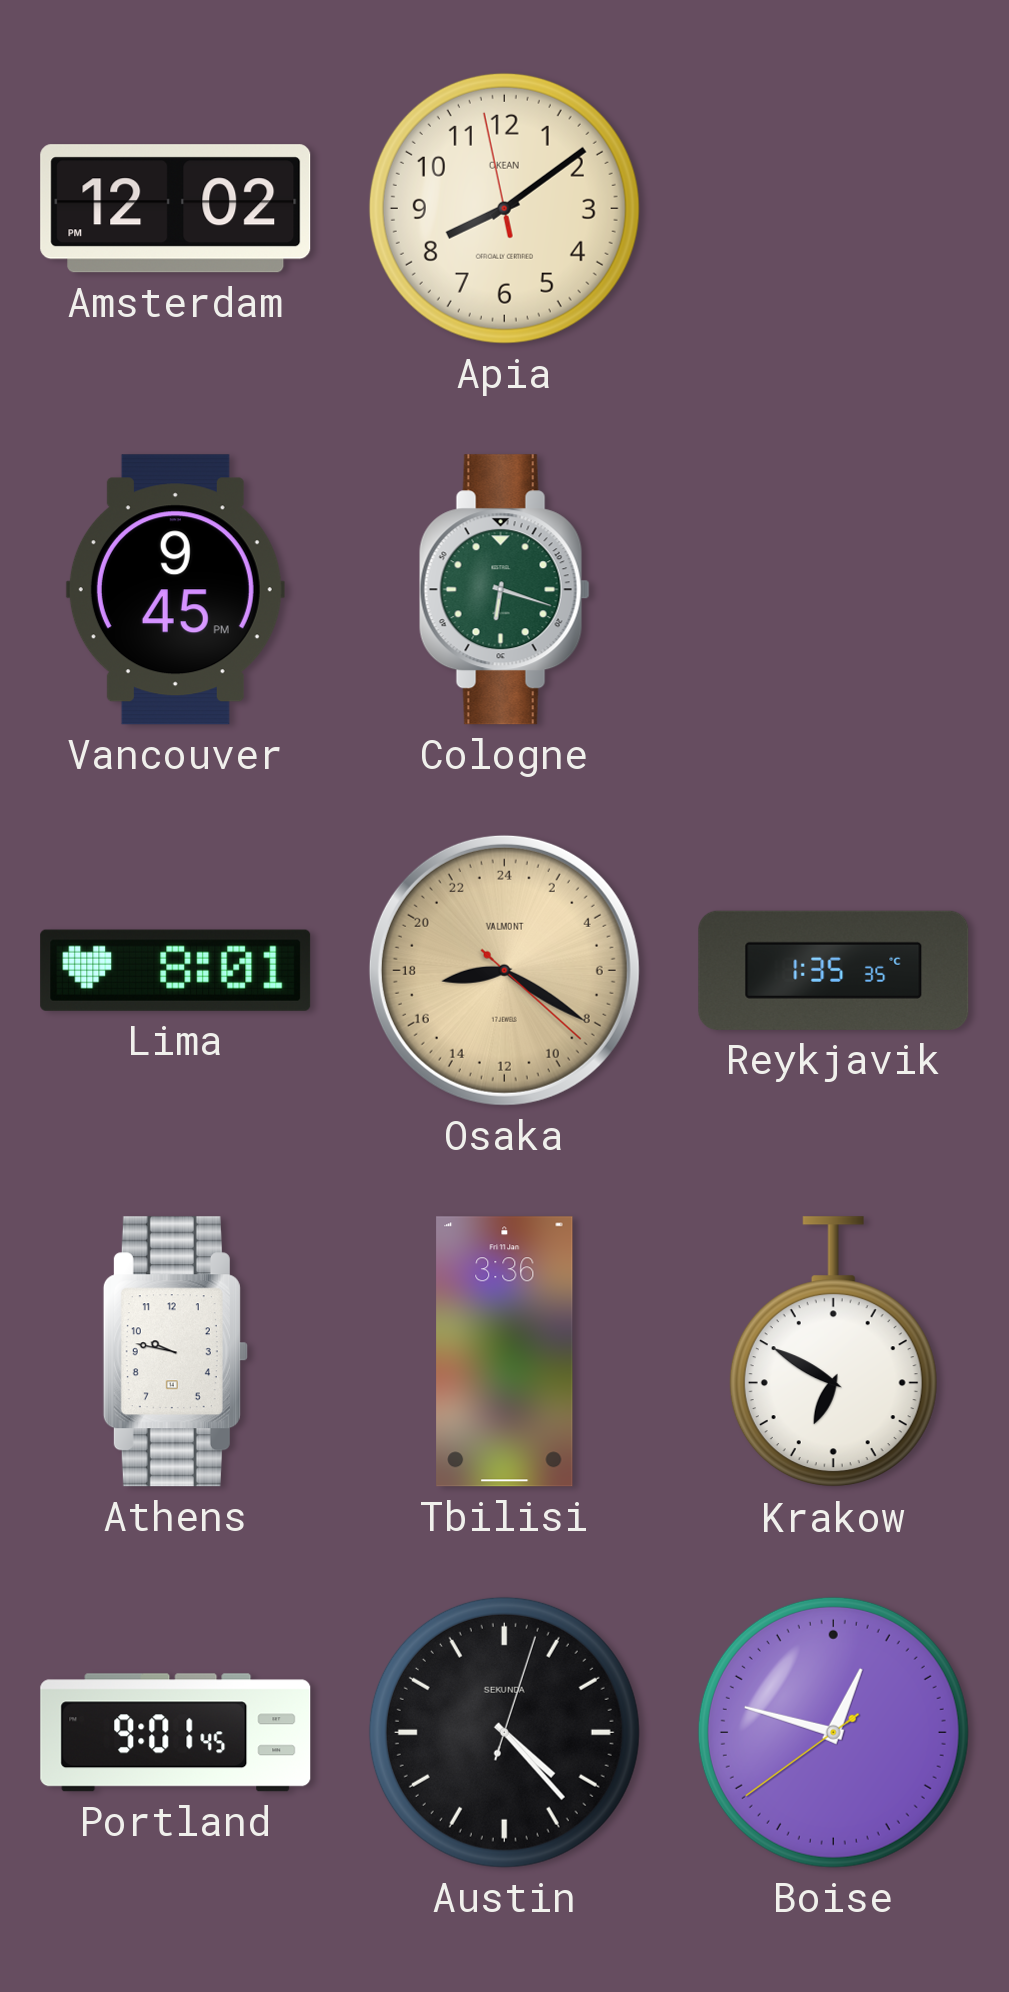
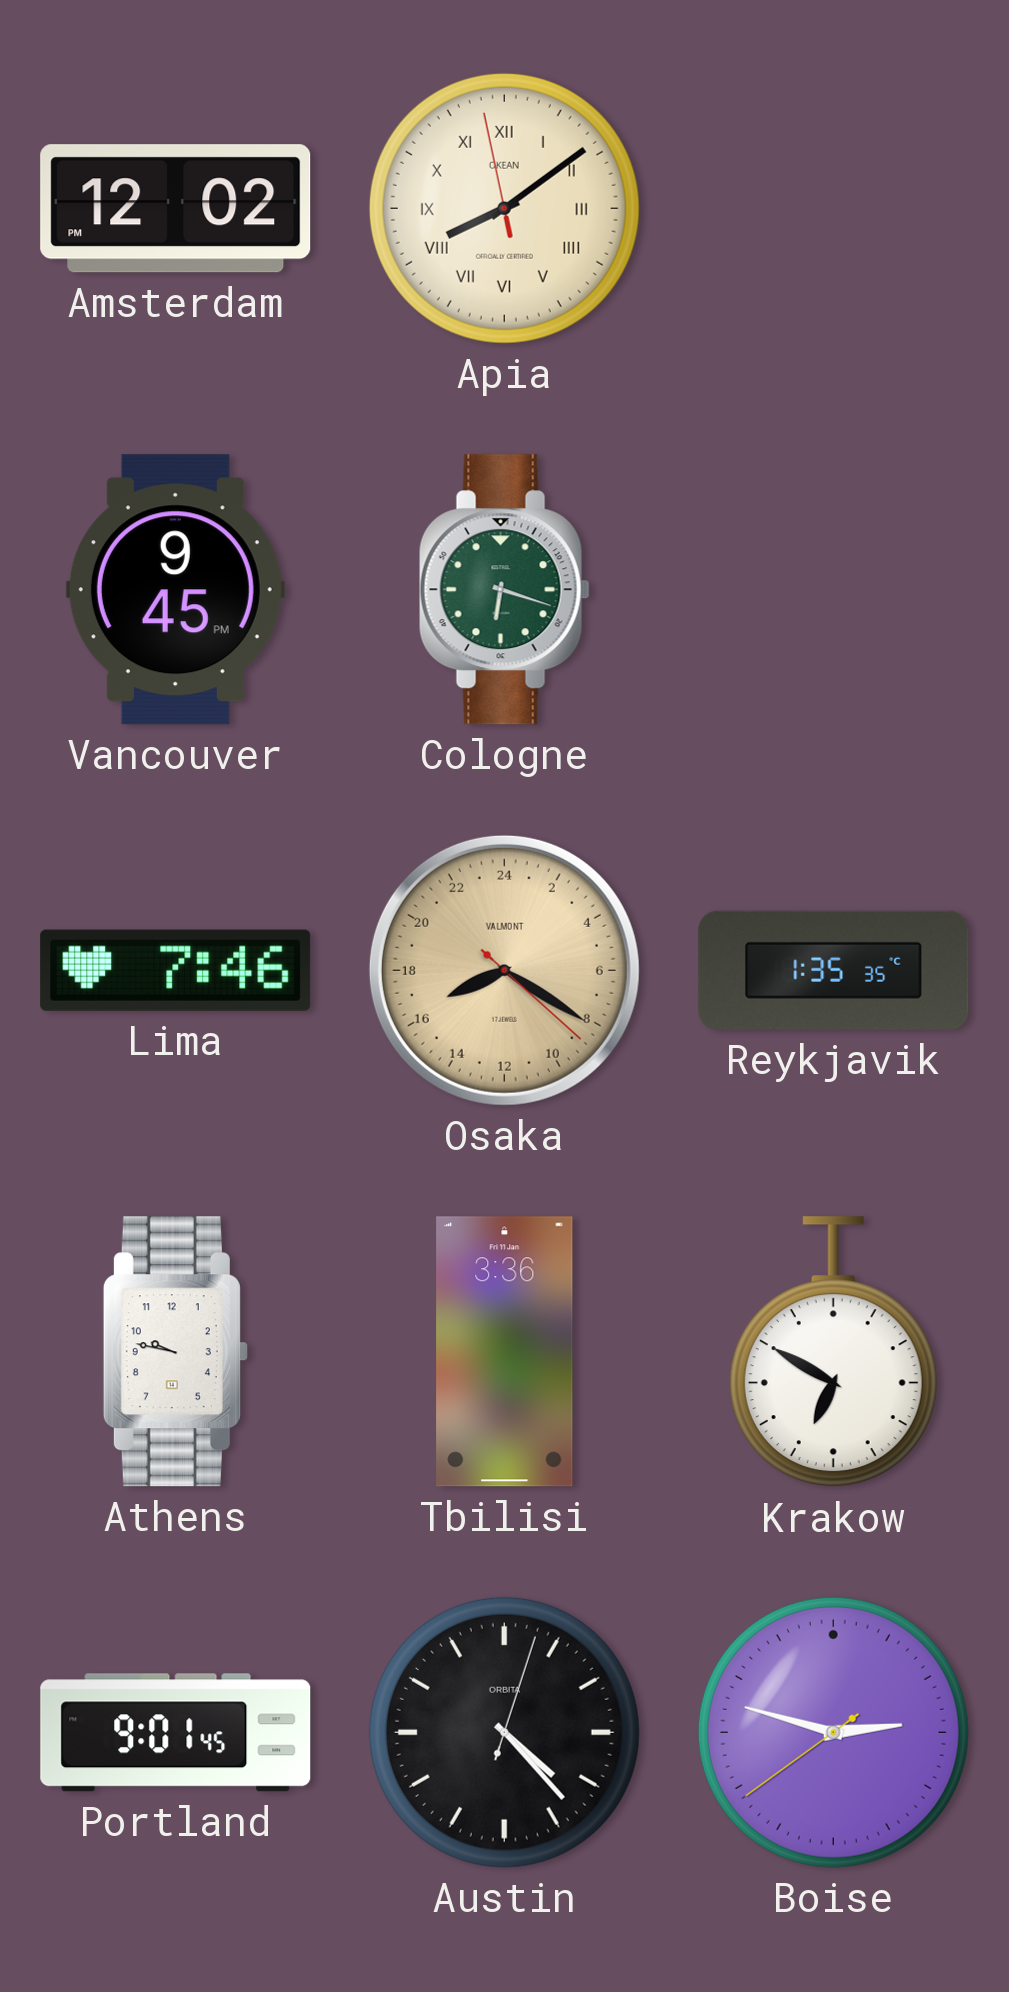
Apia numerals: Arabic -> Roman (504, 208)
Lima: 8:01 -> 7:46 (176, 970)
Osaka: 17:20 -> 16:20 (504, 970)
Austin brand: SEKUNDA -> ORBITA (504, 1732)
Boise: 12:47 -> 2:47 (833, 1732)
